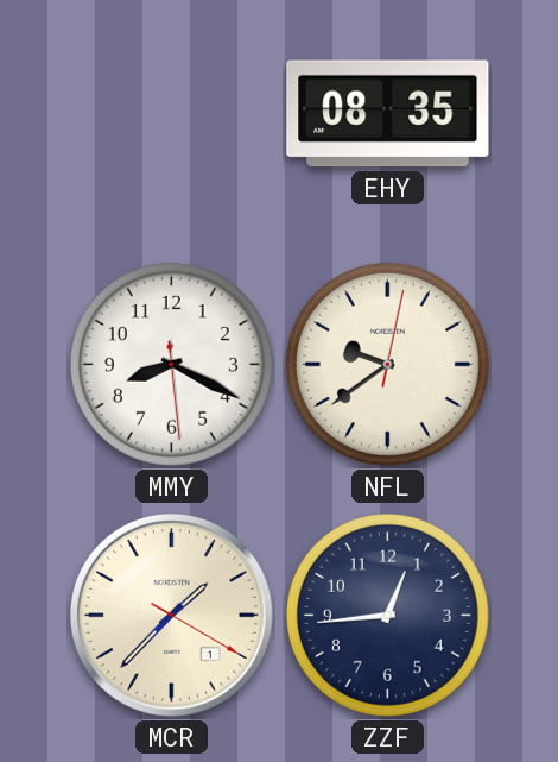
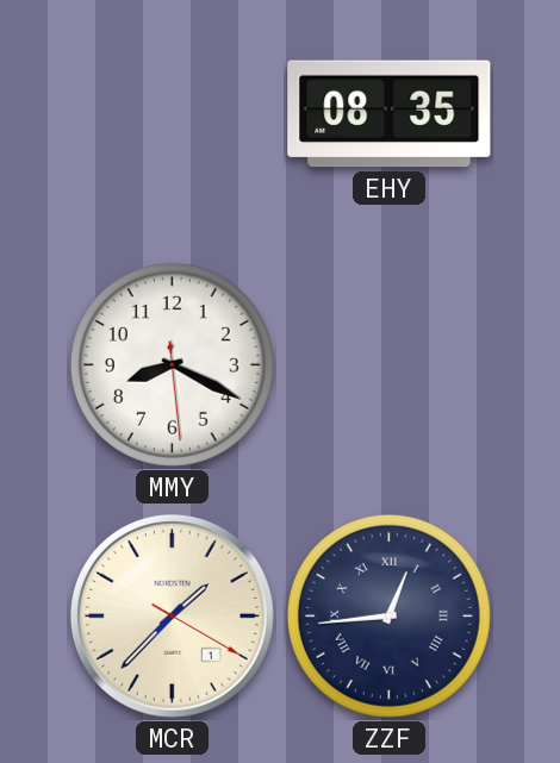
NFL: 9:39 -> none (387, 364)
ZZF numerals: Arabic -> Roman (388, 615)
